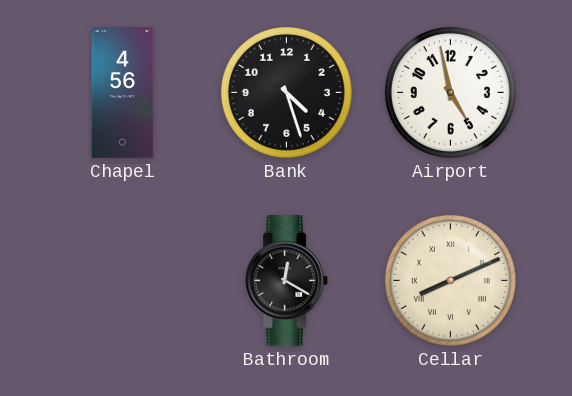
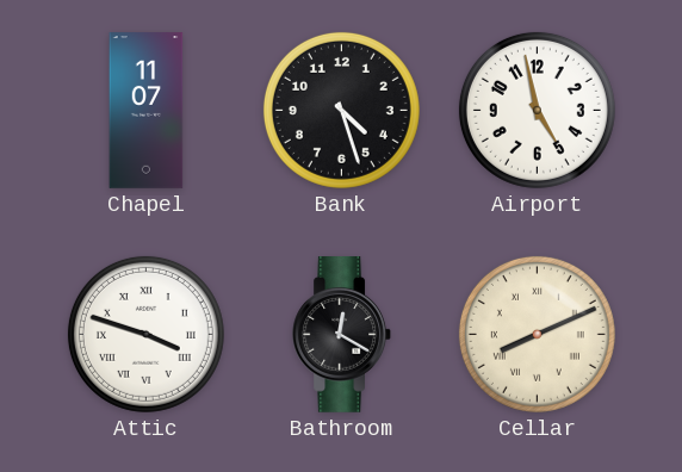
Chapel: 4:56 -> 11:07 (147, 111)
Attic: none -> 3:48 (145, 334)
